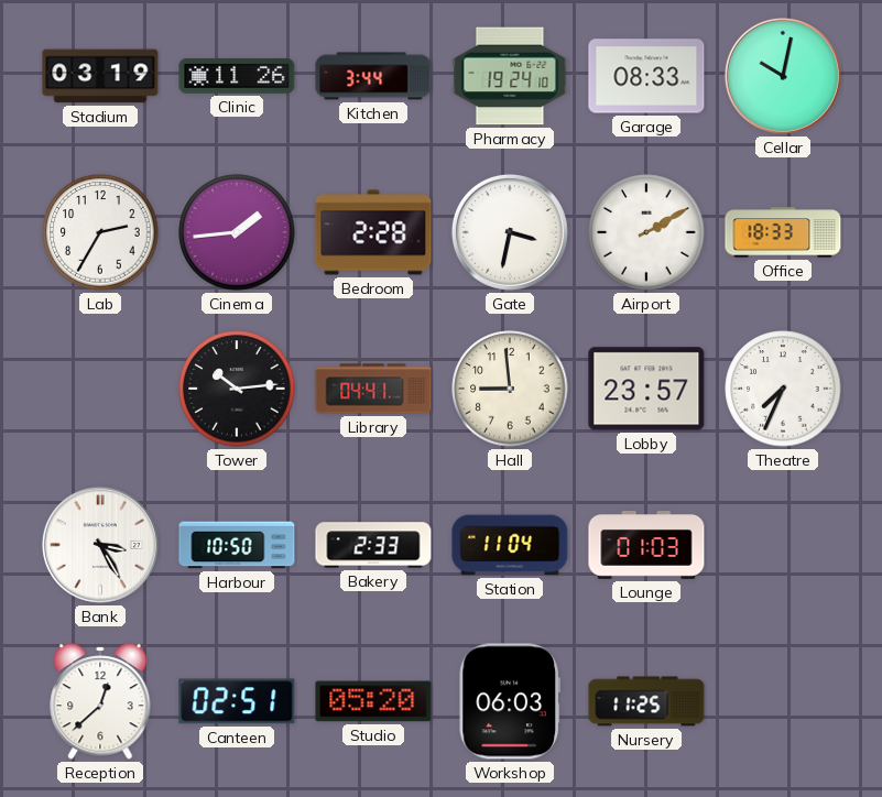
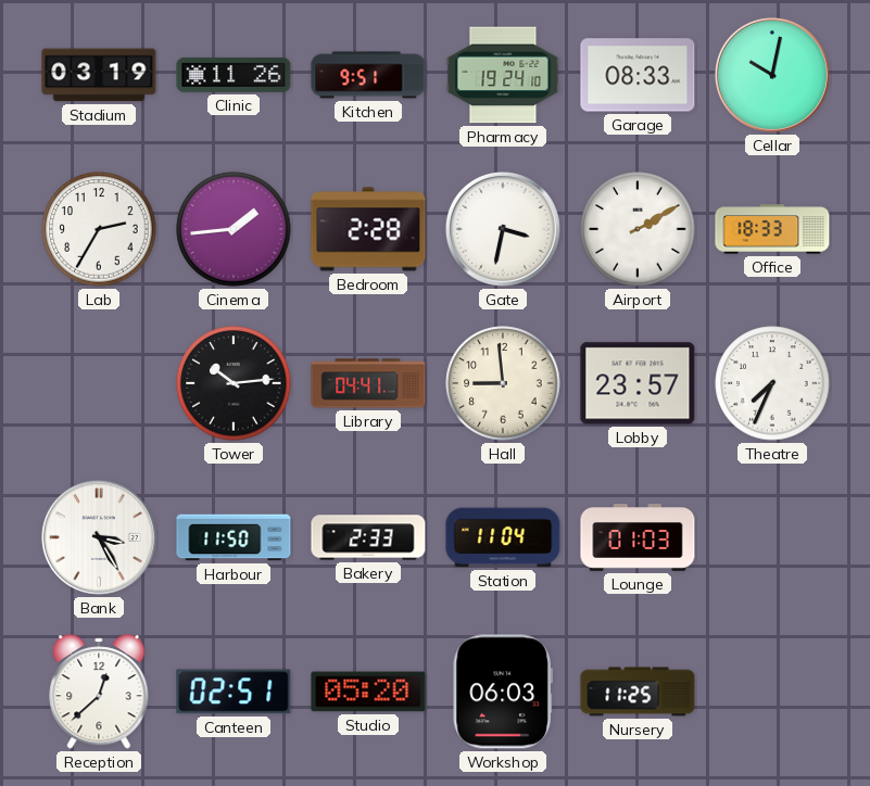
Kitchen: 3:44 -> 9:51 (368, 75)
Harbour: 10:50 -> 11:50 (234, 537)
